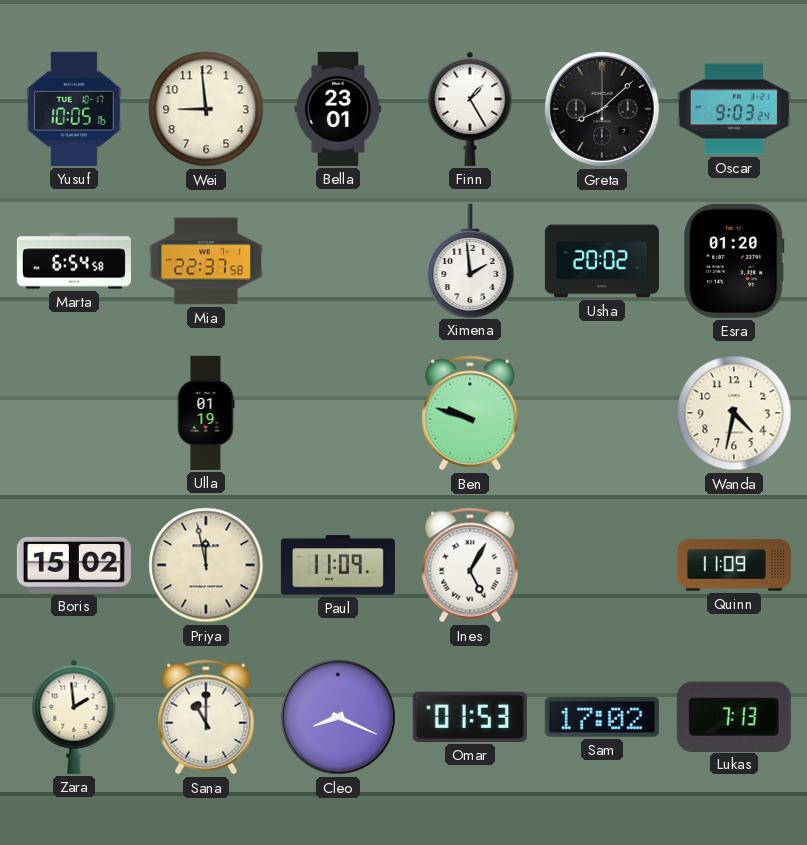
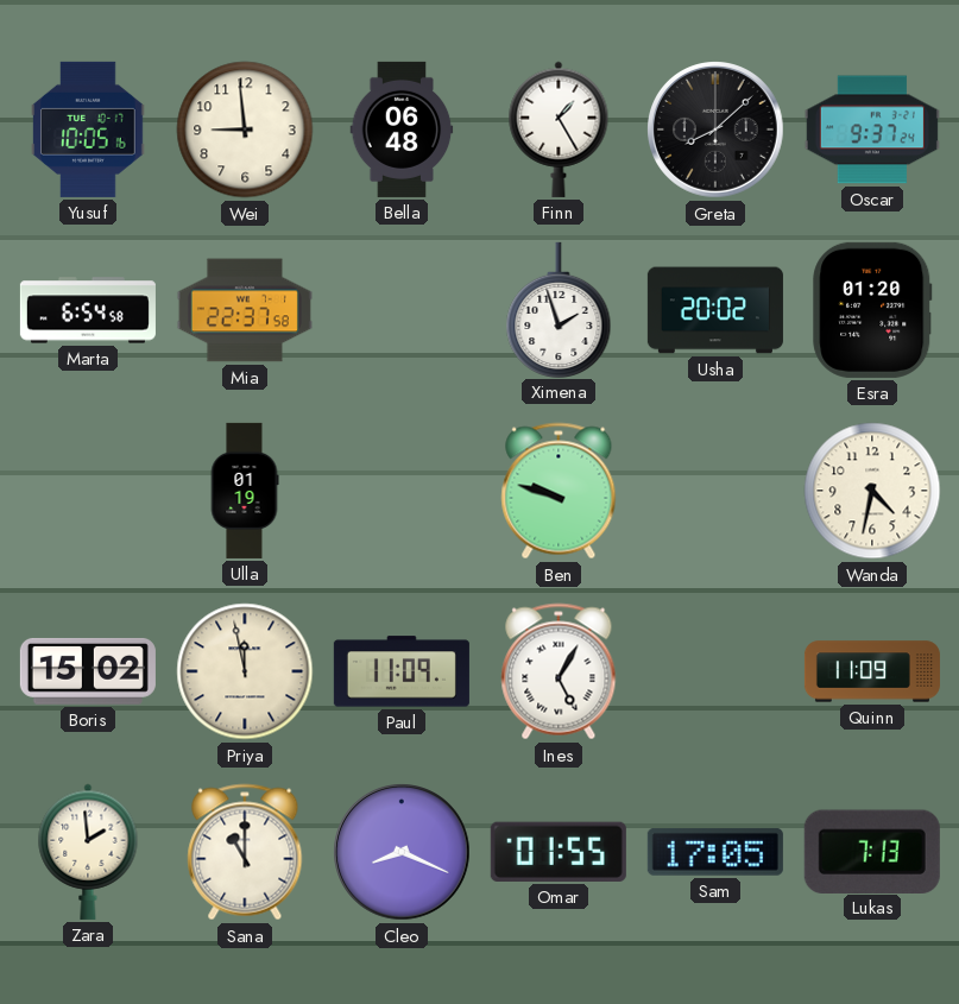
Bella: 23:01 -> 06:48 (402, 130)
Oscar: 9:03 -> 9:37 (872, 130)
Ximena: 1:59 -> 1:57 (559, 309)
Omar: 01:53 -> 01:55 (559, 852)
Sam: 17:02 -> 17:05 (715, 852)
